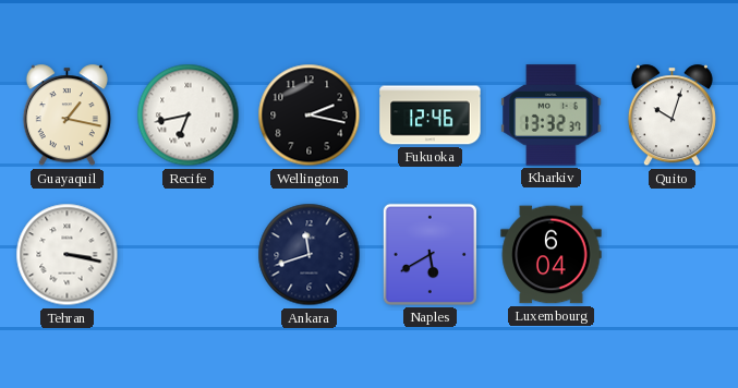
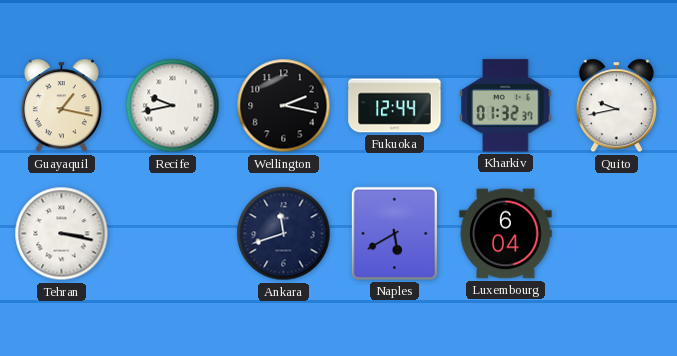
Recife: 6:43 -> 9:43 (173, 106)
Fukuoka: 12:46 -> 12:44 (395, 106)
Kharkiv: 13:32 -> 01:32 (506, 106)
Quito: 10:03 -> 9:43 (616, 106)
